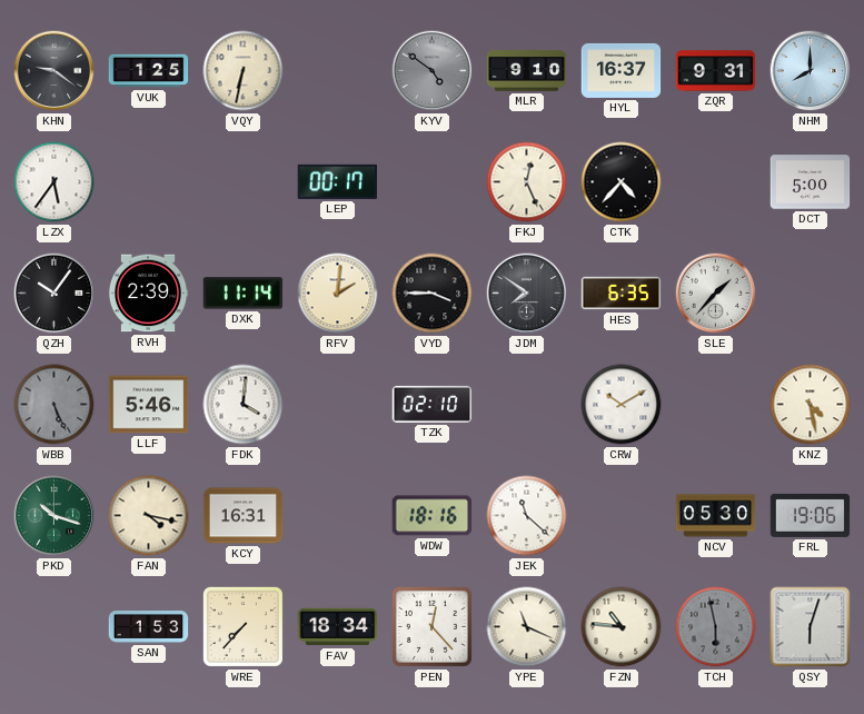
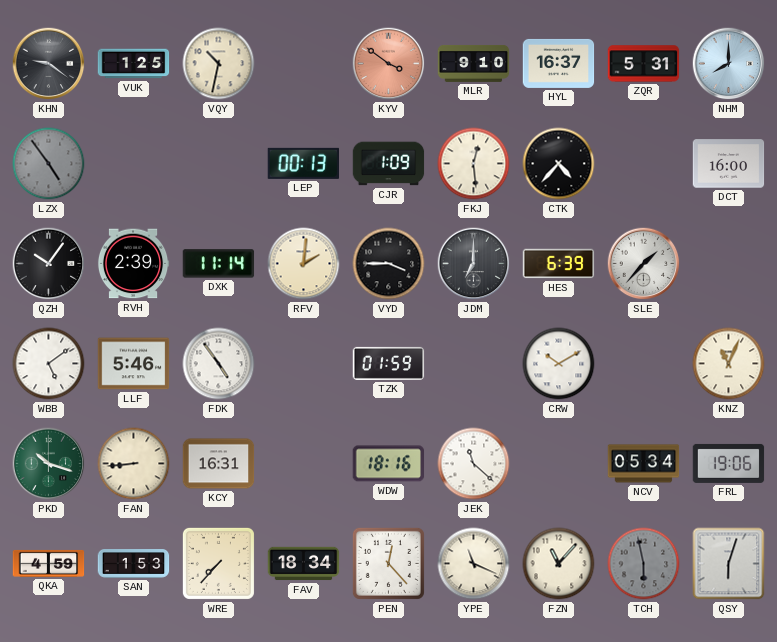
VQY: 6:32 -> 10:32 (219, 64)
KYV: 4:51 -> 3:51 (389, 64)
KYV dial: grey -> salmon (389, 64)
ZQR: 9:31 -> 5:31 (644, 64)
LZX: 5:36 -> 4:54 (49, 164)
LZX dial: white -> grey (49, 164)
LEP: 00:17 -> 00:13 (303, 163)
CJR: none -> 1:09 (389, 164)
FKJ: 12:26 -> 12:29 (474, 164)
DCT: 5:00 -> 16:00 (729, 164)
JDM: 7:51 -> 7:00 (474, 264)
HES: 6:35 -> 6:39 (559, 264)
WBB: 5:26 -> 5:09 (49, 364)
WBB dial: grey -> white (49, 364)
FDK: 4:01 -> 4:54 (219, 364)
TZK: 02:10 -> 01:59 (389, 363)
KNZ: 4:28 -> 11:04 (729, 364)
FAN: 4:17 -> 8:44 (134, 464)
NCV: 05:30 -> 05:34 (644, 464)
QKA: none -> 4:59 (49, 563)
FZN: 10:46 -> 11:07 (559, 564)
